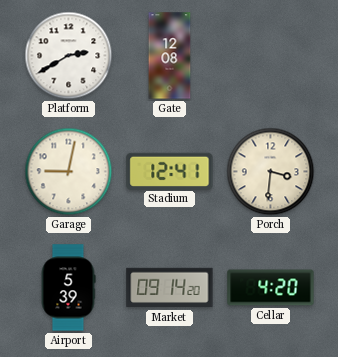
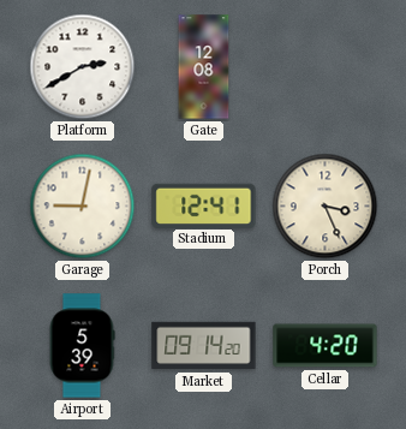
Porch: 3:31 -> 3:26 (326, 207)
